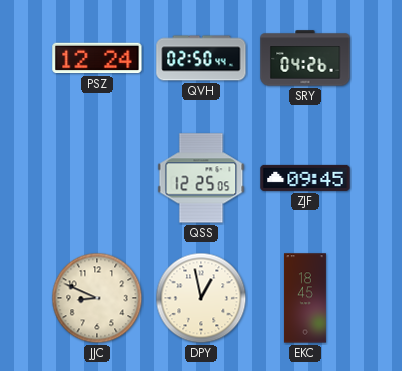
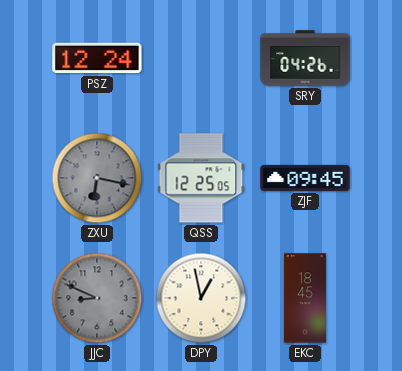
QVH: 02:50 -> none (201, 58)
ZXU: none -> 6:17 (97, 178)
JJC dial: cream -> grey (97, 298)
